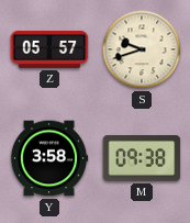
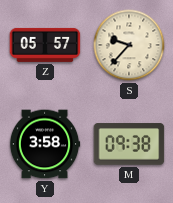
S: 9:42 -> 9:37 (129, 45)
